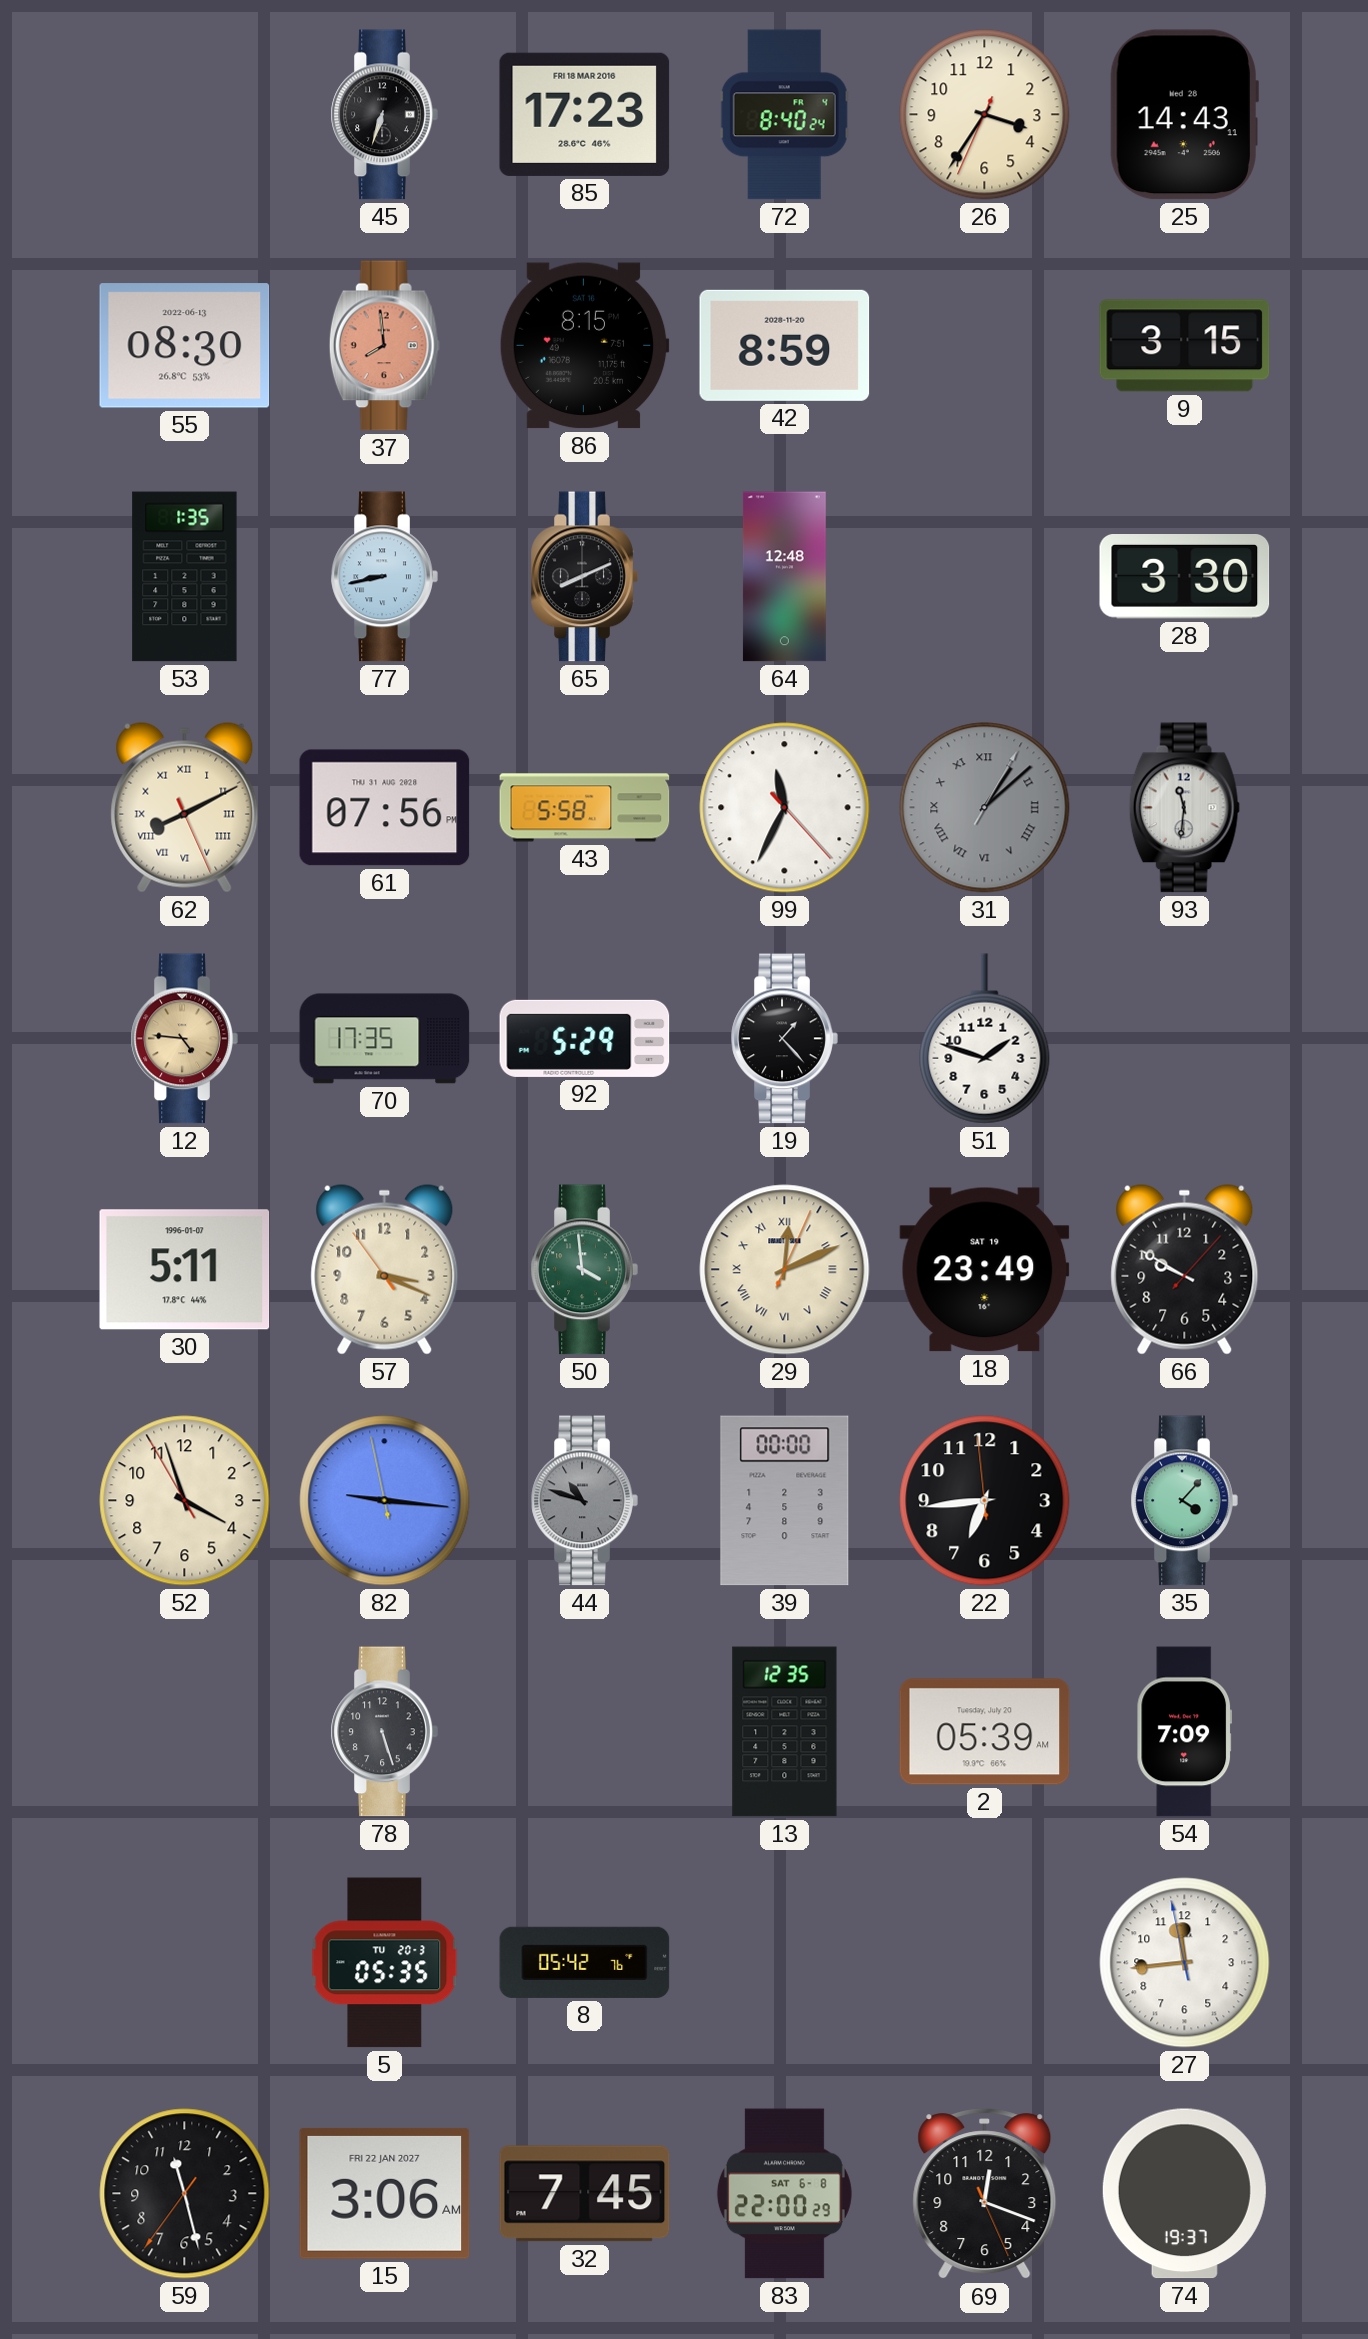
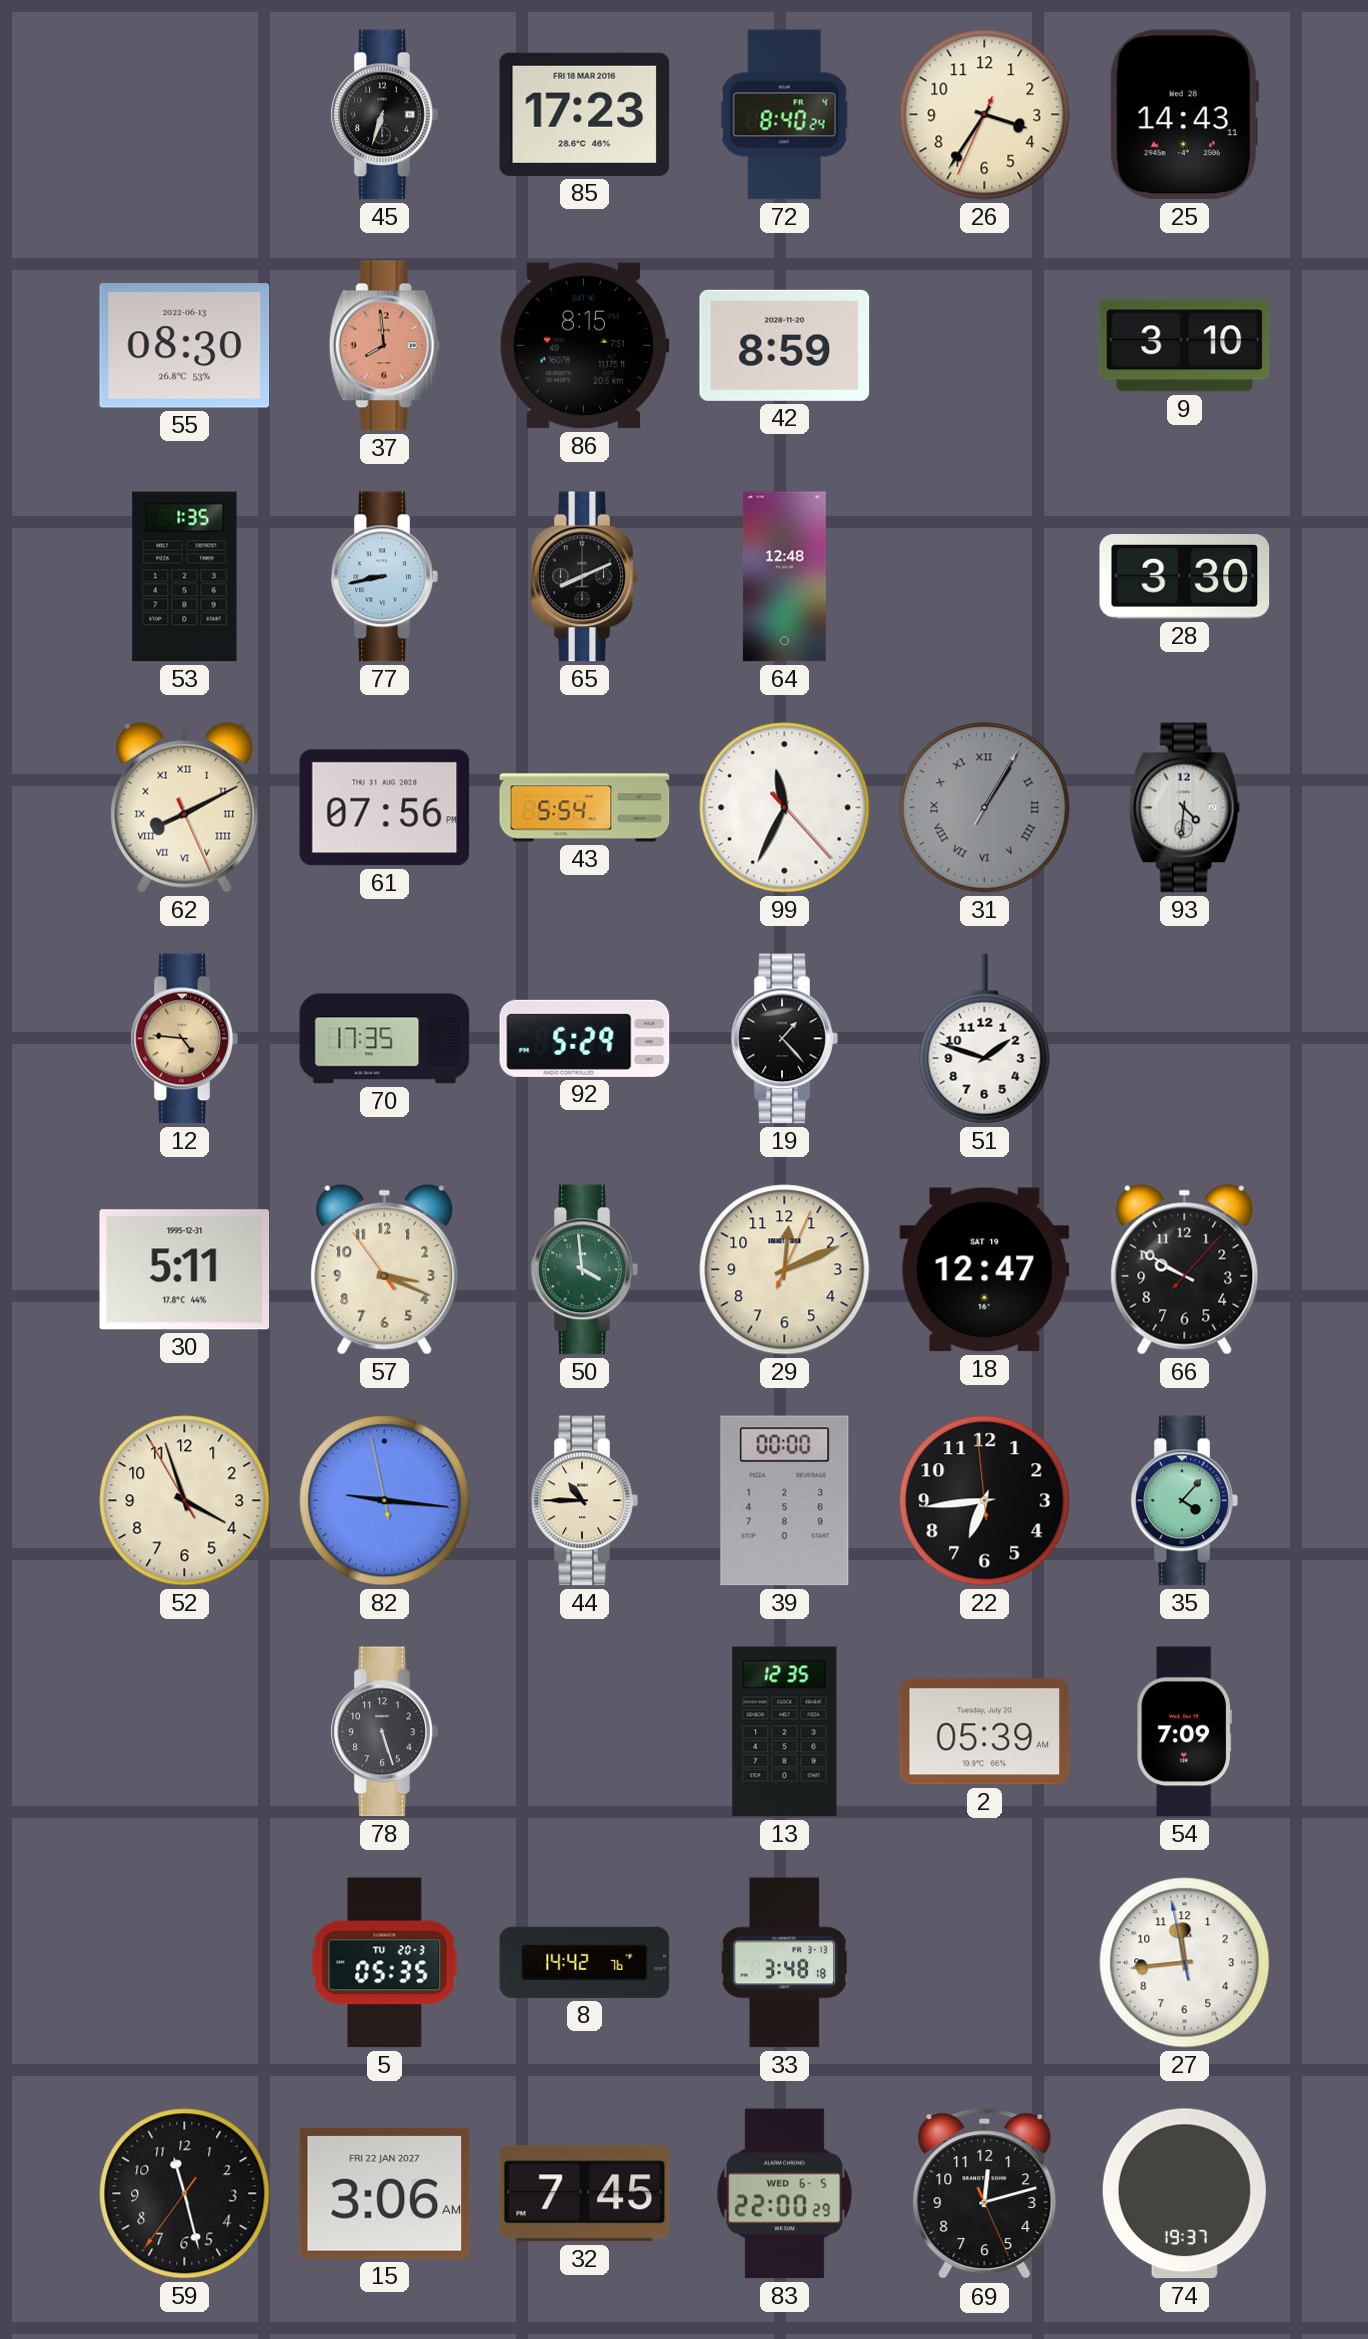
9: 3:15 -> 3:10 (1185, 346)
43: 5:58 -> 5:54 (585, 808)
31: 1:08 -> 1:05 (985, 808)
93: 11:31 -> 4:31 (1184, 808)
30 date: 1996-01-07 -> 1995-12-31 (185, 1270)
29 numerals: Roman -> Arabic (785, 1270)
18: 23:49 -> 12:47 (985, 1270)
44: 10:48 -> 10:45 (584, 1501)
44 dial: grey -> cream (584, 1501)
8: 05:42 -> 14:42 (585, 1962)
33: none -> 3:48 (784, 1963)
83 date: SAT 6-8 -> WED 6-5 (784, 2194)
69: 12:18 -> 12:12 (985, 2194)
